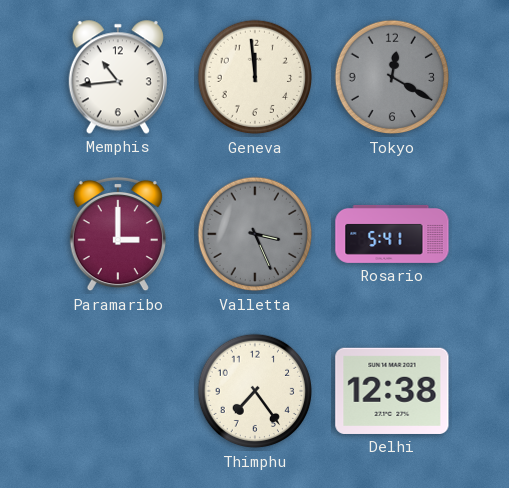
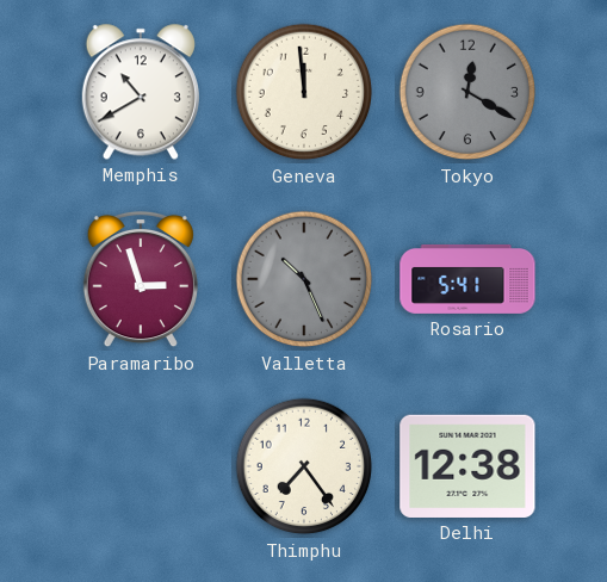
Memphis: 10:44 -> 10:40 (141, 92)
Paramaribo: 3:00 -> 2:57 (141, 279)
Valletta: 3:26 -> 10:26 (304, 279)
